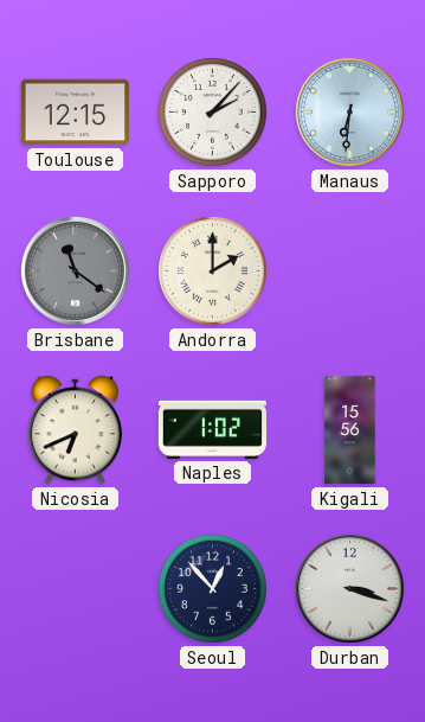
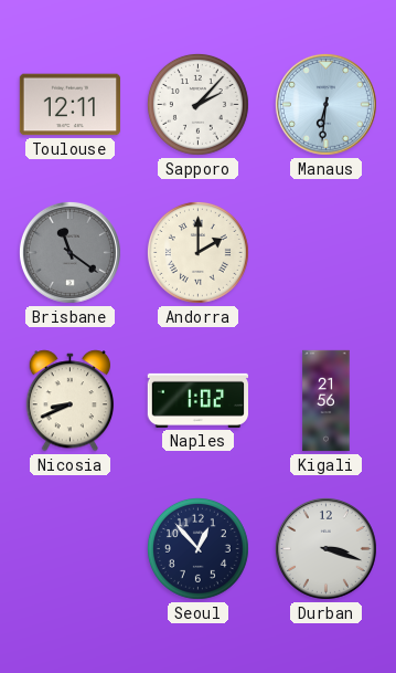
Toulouse: 12:15 -> 12:11 (69, 105)
Nicosia: 6:41 -> 8:41 (71, 401)
Kigali: 15:56 -> 21:56 (327, 401)
